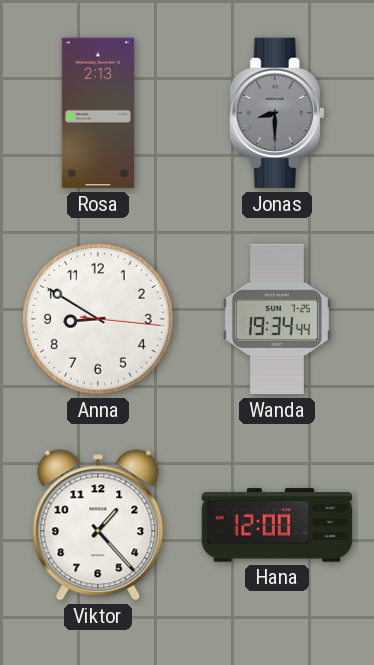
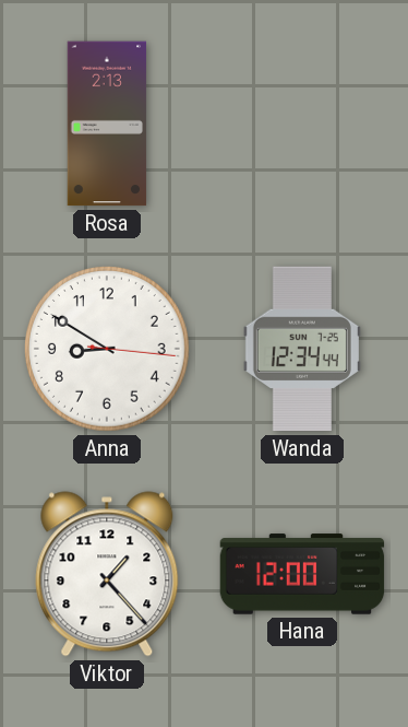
Jonas: 8:30 -> none (277, 113)
Wanda: 19:34 -> 12:34 (302, 349)
